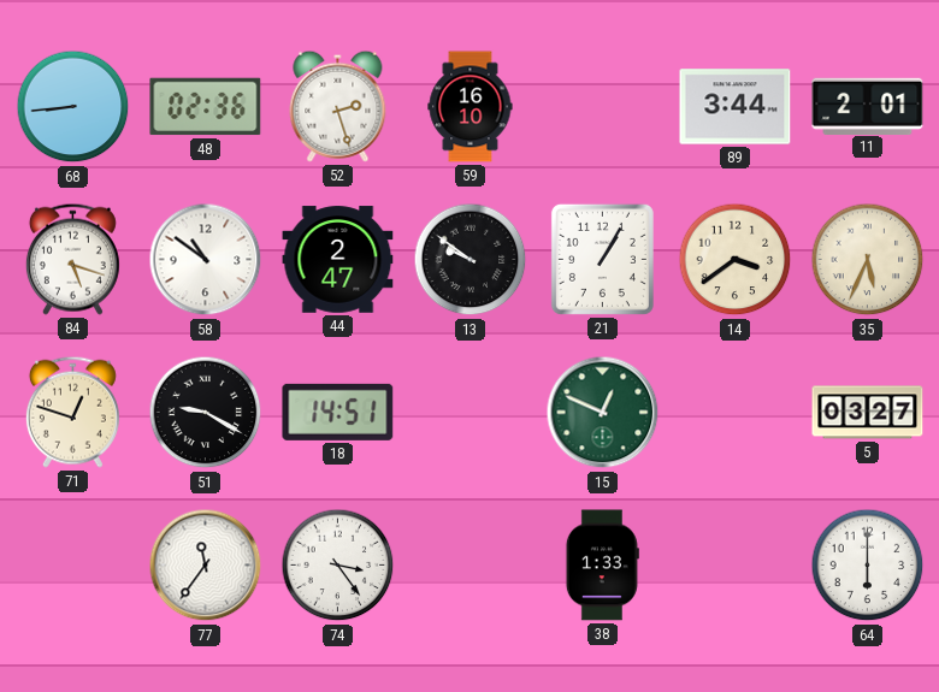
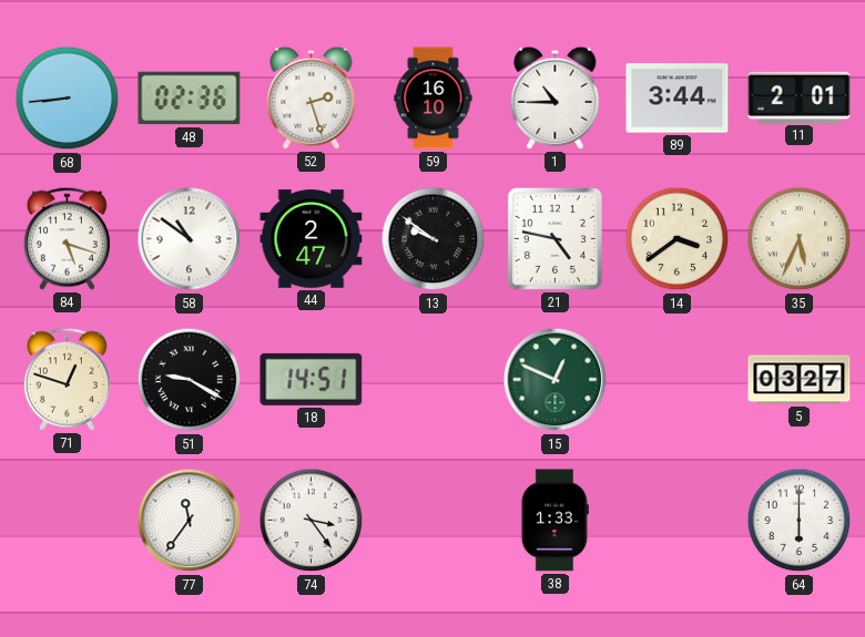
1: none -> 10:45 (556, 97)
21: 1:05 -> 4:47 (554, 238)
